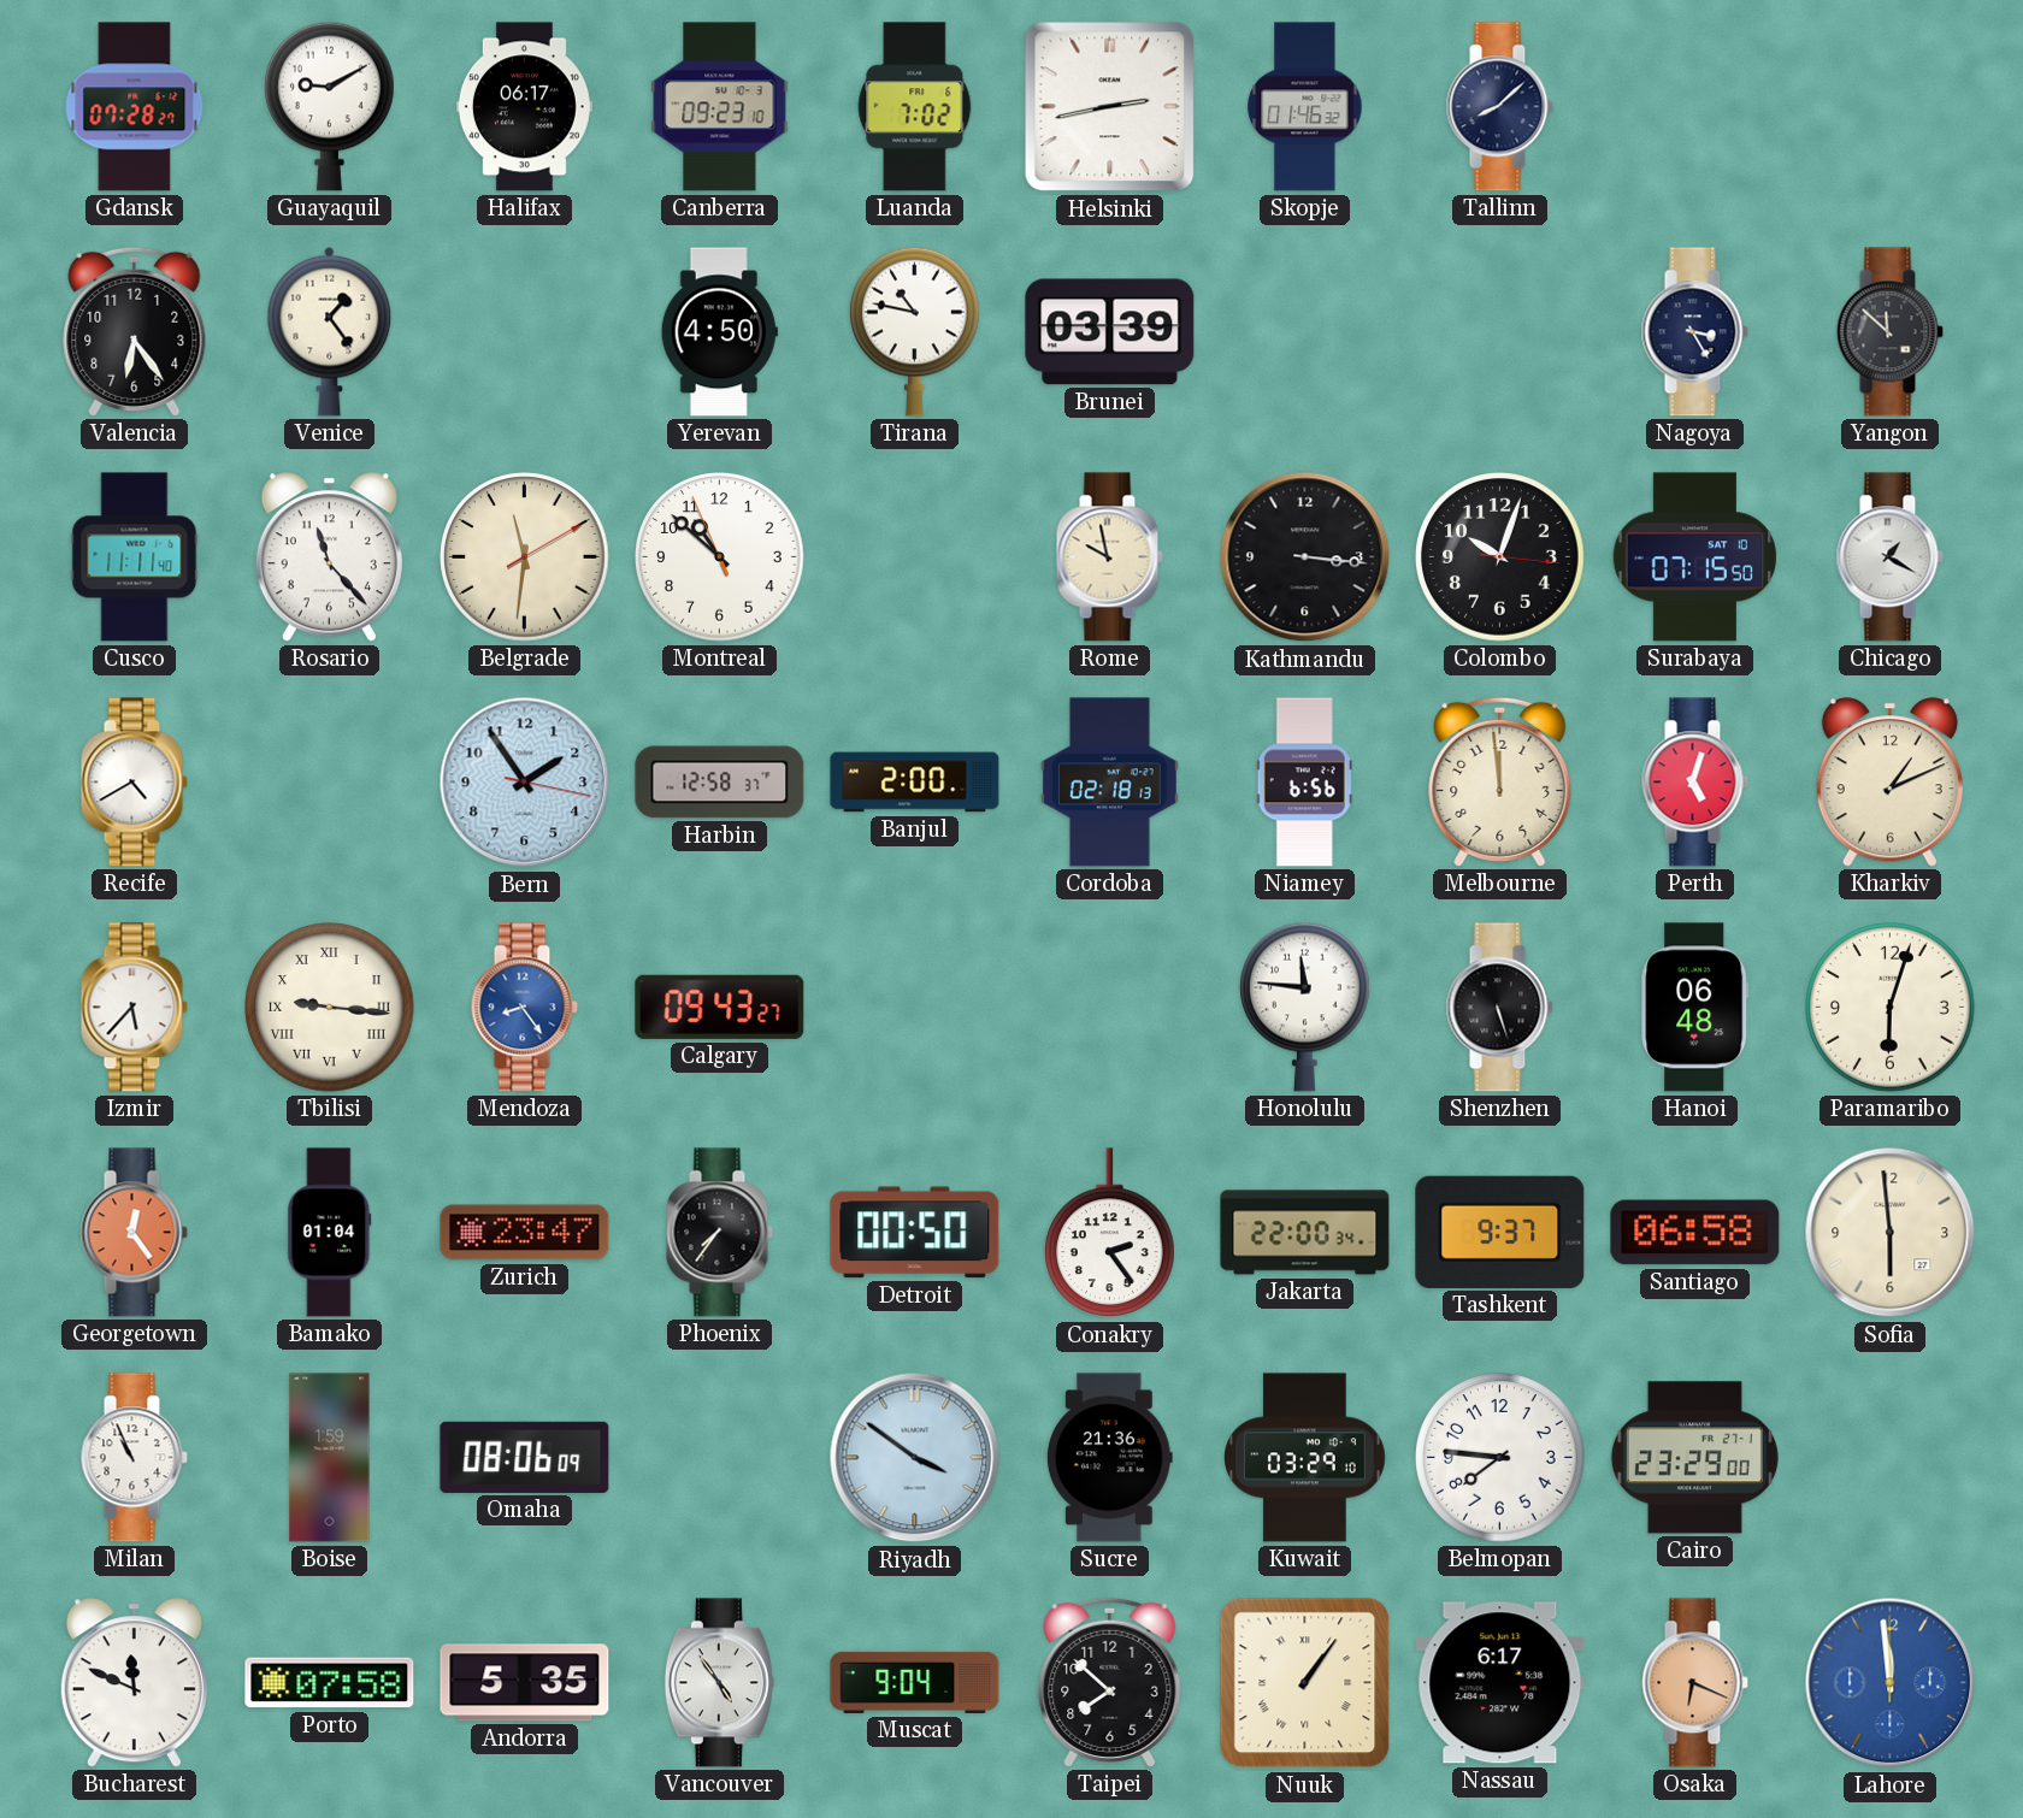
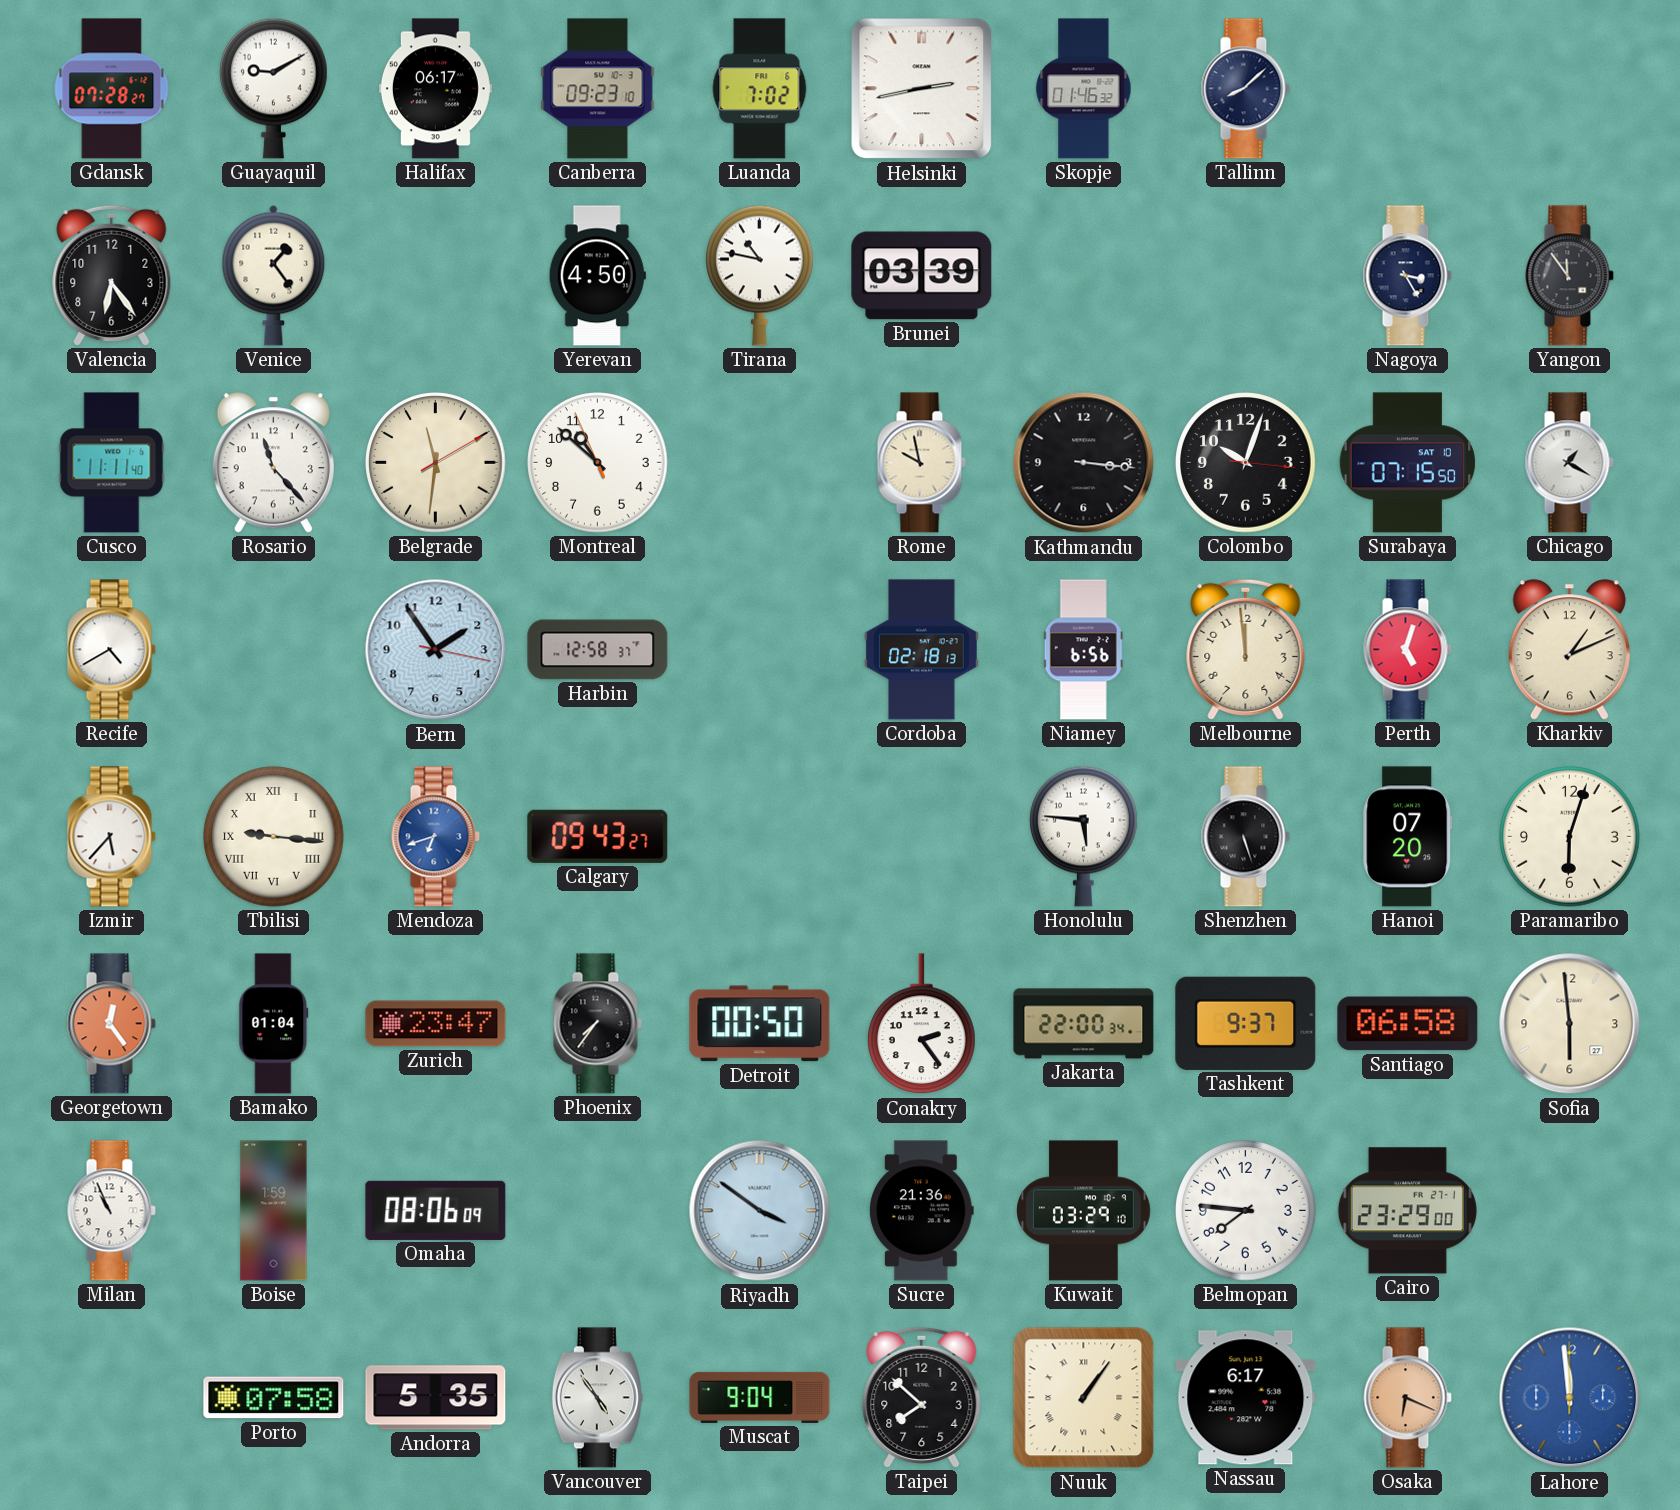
Yangon: 11:52 -> 11:54 (1569, 276)
Banjul: 2:00 -> none (915, 783)
Mendoza: 8:24 -> 6:42 (435, 837)
Honolulu: 11:46 -> 5:46 (1084, 836)
Hanoi: 06:48 -> 07:20 (1408, 837)
Bucharest: 11:49 -> none (134, 1683)
